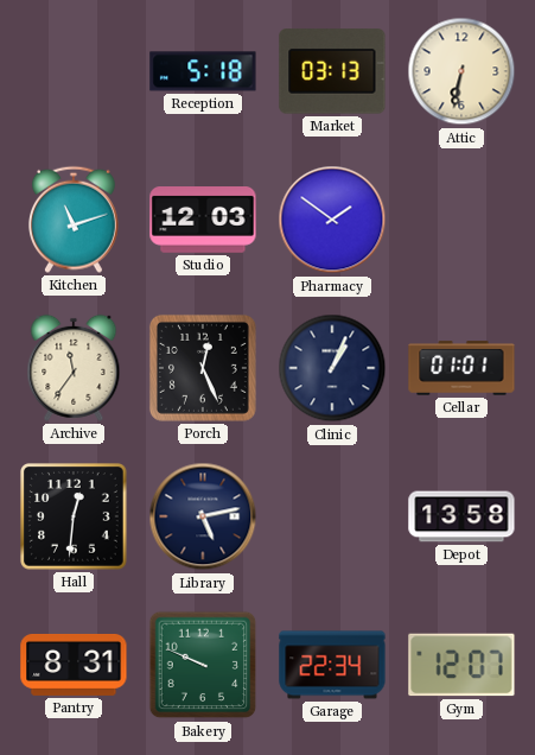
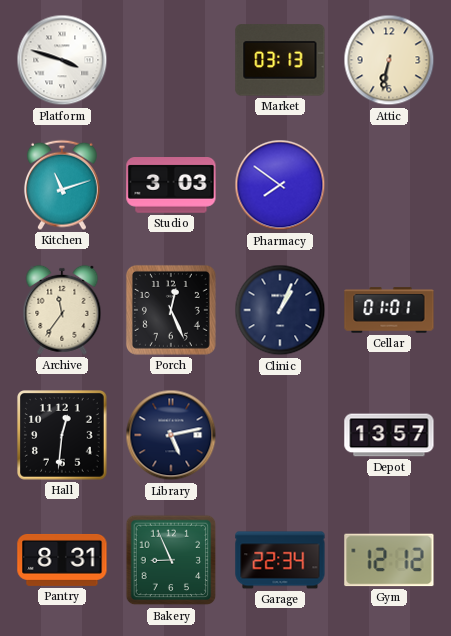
Platform: none -> 3:48 (62, 60)
Reception: 5:18 -> none (203, 71)
Studio: 12:03 -> 3:03 (171, 186)
Pharmacy: 1:51 -> 7:51 (280, 185)
Depot: 13:58 -> 13:57 (389, 435)
Bakery: 9:49 -> 8:56 (171, 560)
Gym: 12:07 -> 12:12 (389, 560)
